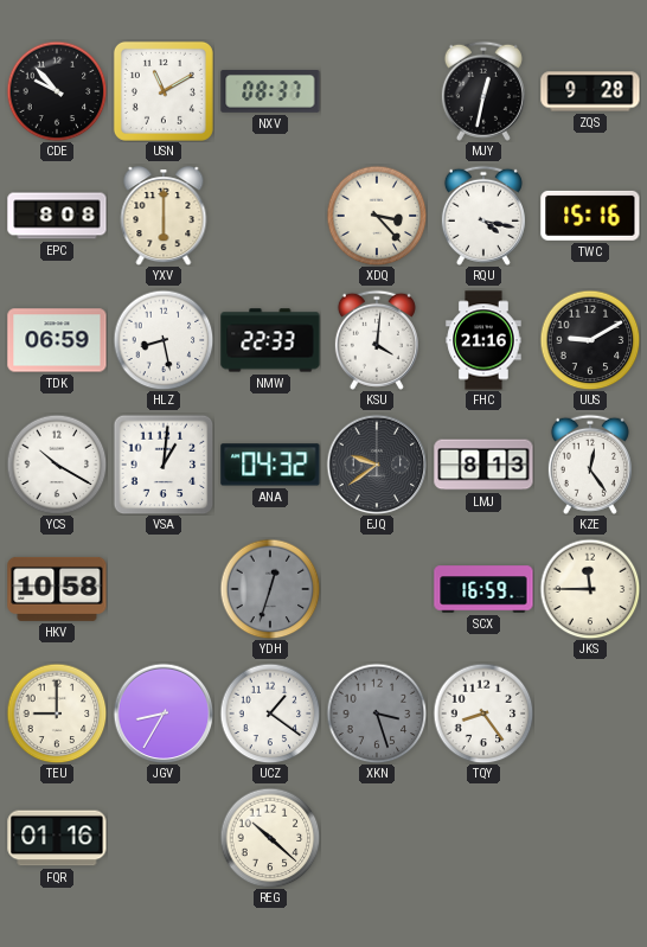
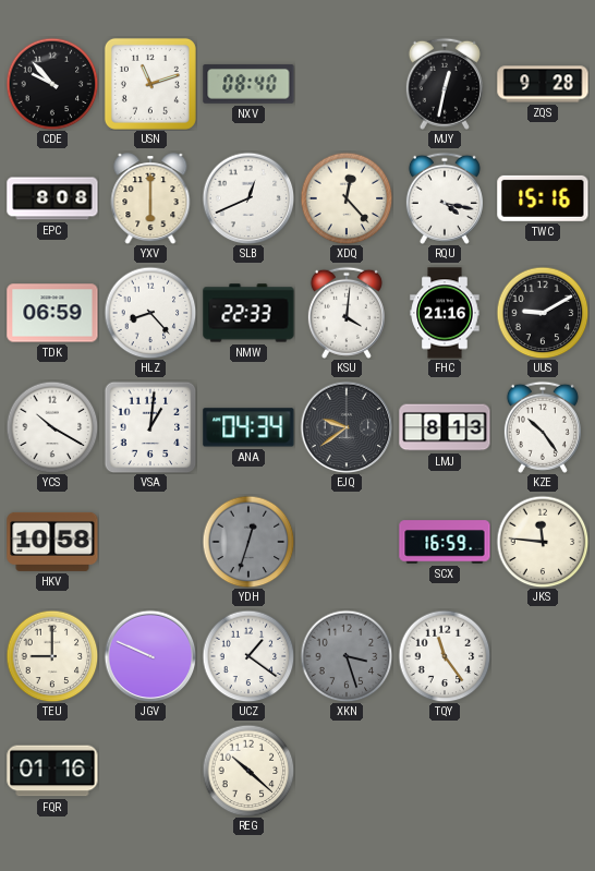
USN: 11:10 -> 11:12 (150, 84)
NXV: 08:37 -> 08:40 (248, 84)
SLB: none -> 12:41 (248, 198)
XDQ: 3:23 -> 12:23 (347, 198)
HLZ: 8:28 -> 8:23 (150, 313)
ANA: 04:32 -> 04:34 (248, 427)
KZE: 12:24 -> 10:24 (543, 427)
JKS: 11:45 -> 11:46 (543, 542)
JGV: 8:35 -> 9:49 (150, 656)
TQY: 8:24 -> 11:24 (445, 656)
